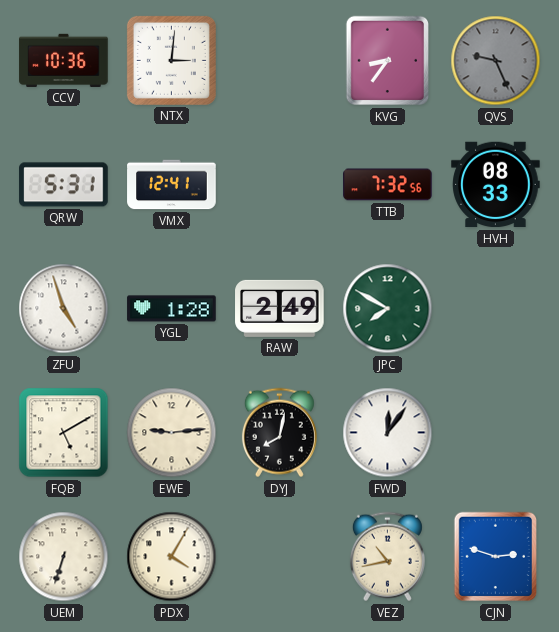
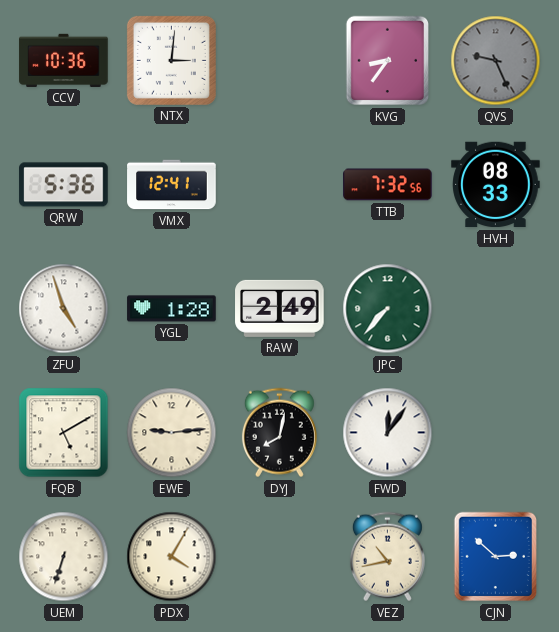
QRW: 5:31 -> 5:36 (64, 185)
JPC: 7:50 -> 7:37 (388, 309)
CJN: 2:48 -> 2:52 (495, 557)
